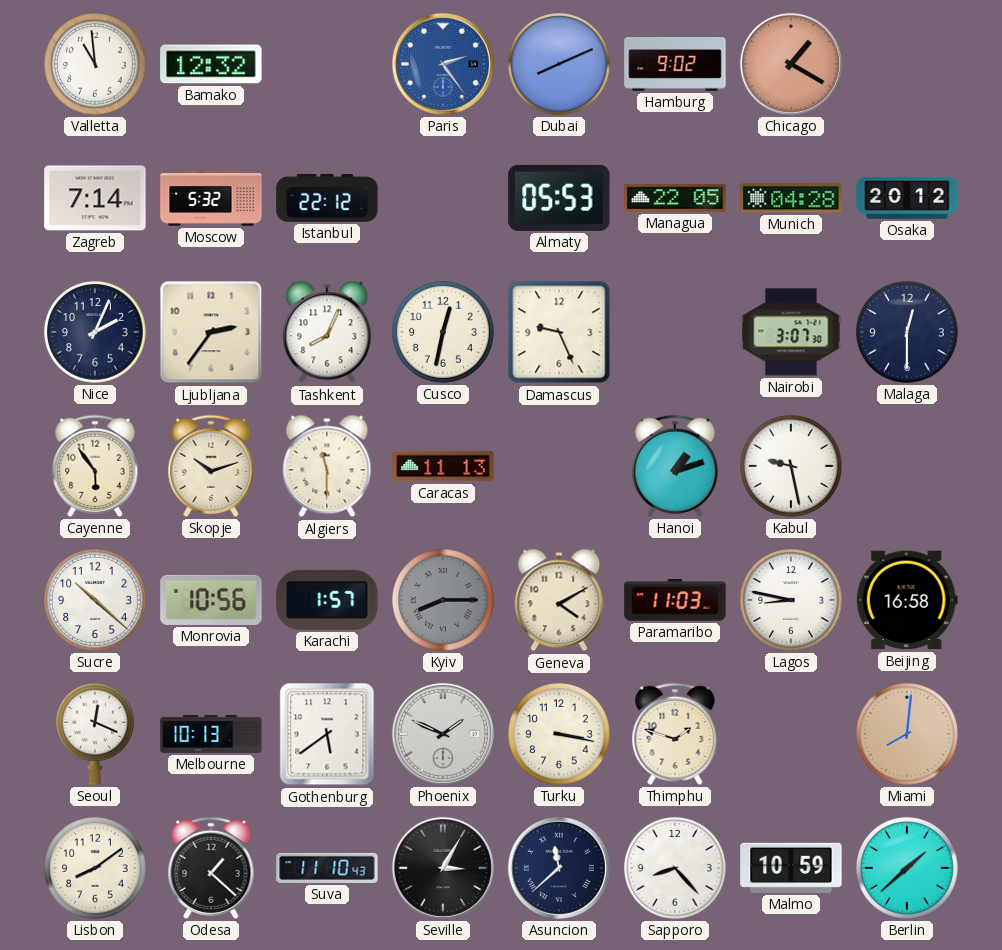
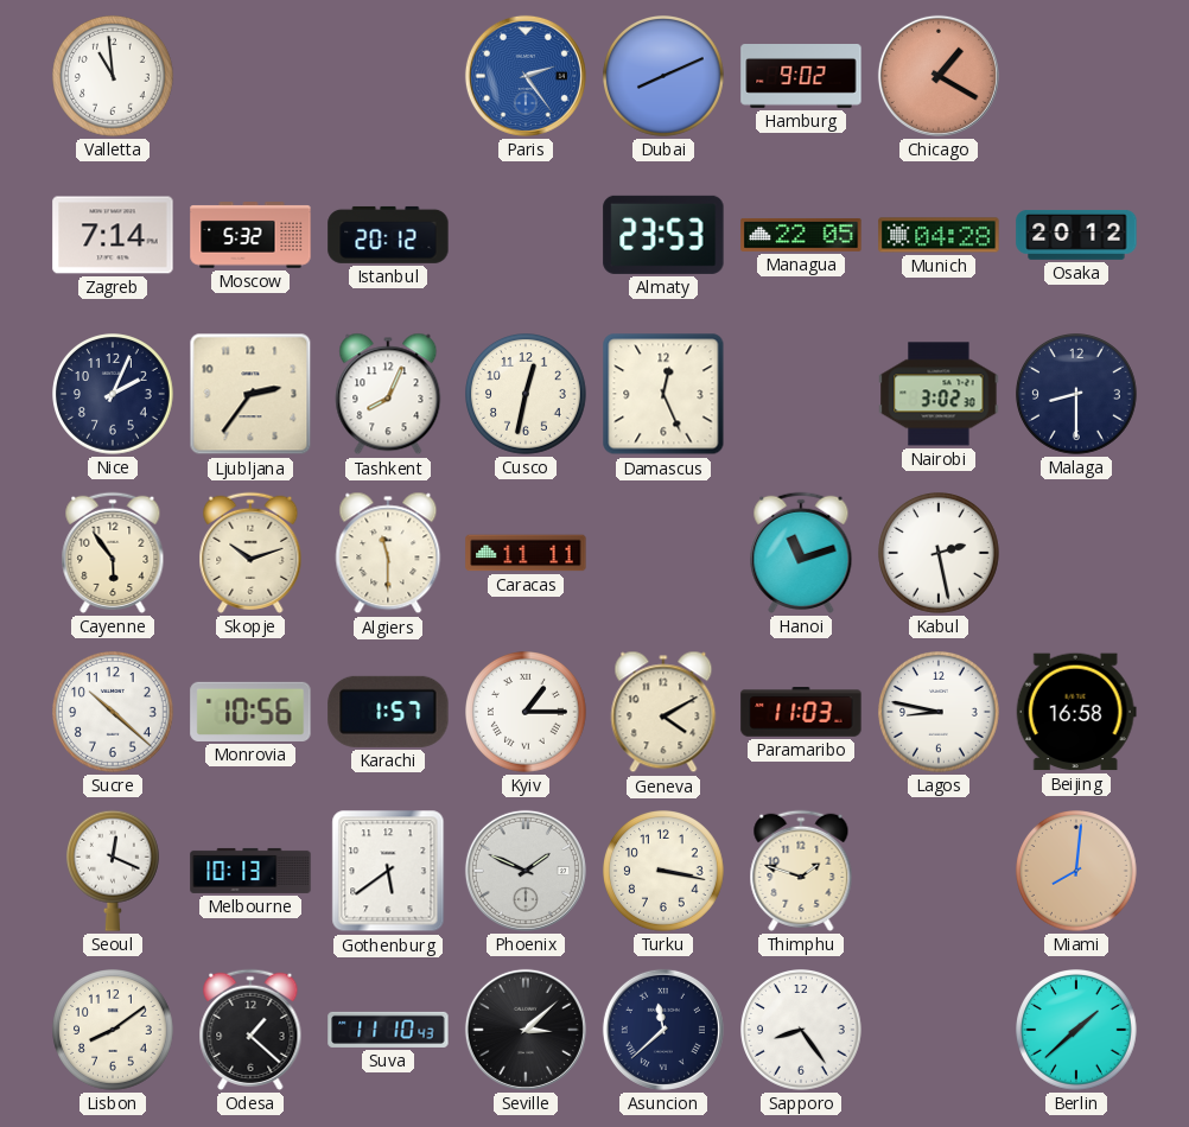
Bamako: 12:32 -> none (211, 64)
Istanbul: 22:12 -> 20:12 (388, 235)
Almaty: 05:53 -> 23:53 (663, 235)
Damascus: 9:26 -> 12:26 (663, 394)
Nairobi: 3:07 -> 3:02 (939, 394)
Malaga: 12:30 -> 8:30 (1077, 395)
Caracas: 11:13 -> 11:11 (526, 553)
Hanoi: 1:12 -> 11:12 (801, 553)
Kabul: 9:28 -> 2:28 (940, 554)
Kyiv: 8:15 -> 1:15 (527, 713)
Kyiv dial: grey -> white (527, 713)
Seville: 3:05 -> 3:08 (526, 1030)
Sapporo: 8:23 -> 8:24 (802, 1031)
Malmo: 10:59 -> none (791, 868)
